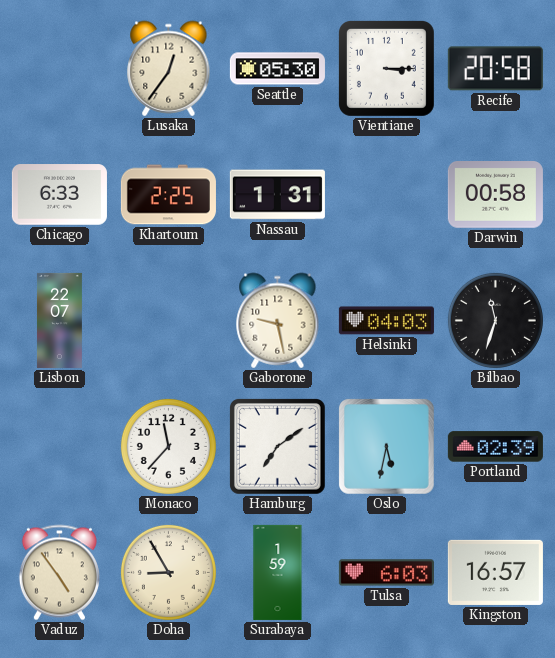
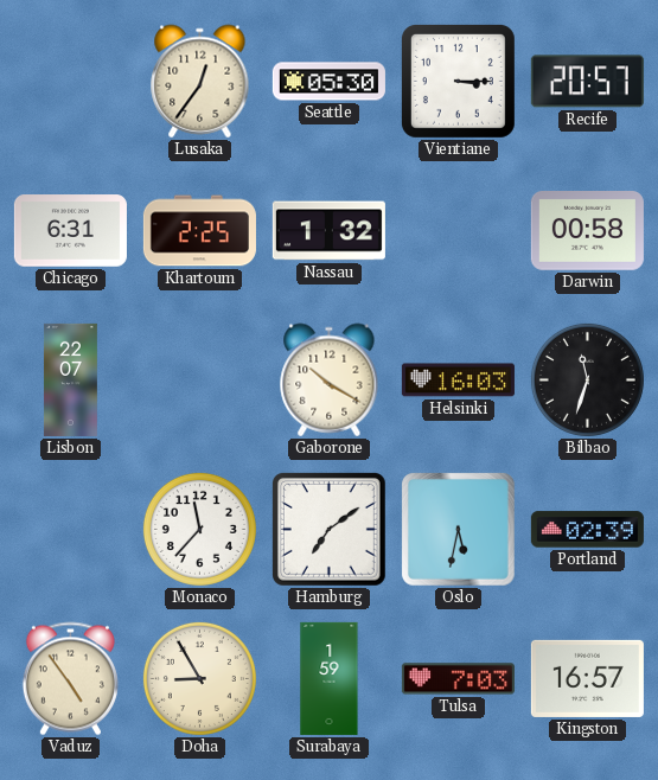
Recife: 20:58 -> 20:57 (587, 82)
Chicago: 6:33 -> 6:31 (70, 231)
Nassau: 1:31 -> 1:32 (328, 231)
Gaborone: 9:28 -> 10:20 (330, 381)
Helsinki: 04:03 -> 16:03 (458, 381)
Tulsa: 6:03 -> 7:03 (458, 679)
